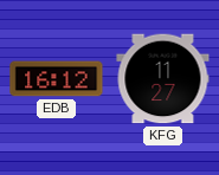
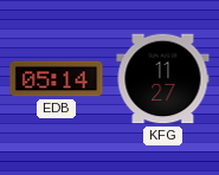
EDB: 16:12 -> 05:14 (57, 79)
